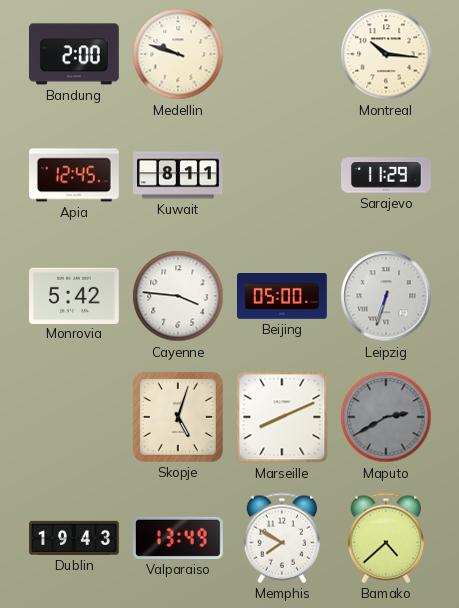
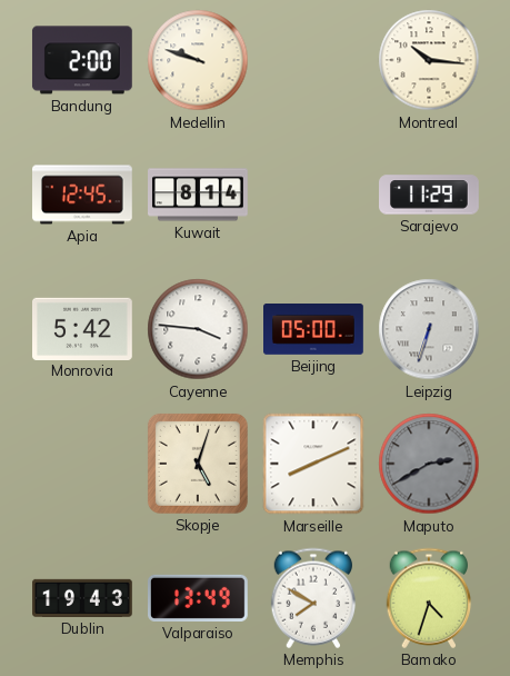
Kuwait: 8:11 -> 8:14 (199, 195)
Bamako: 4:38 -> 4:33 (429, 598)
